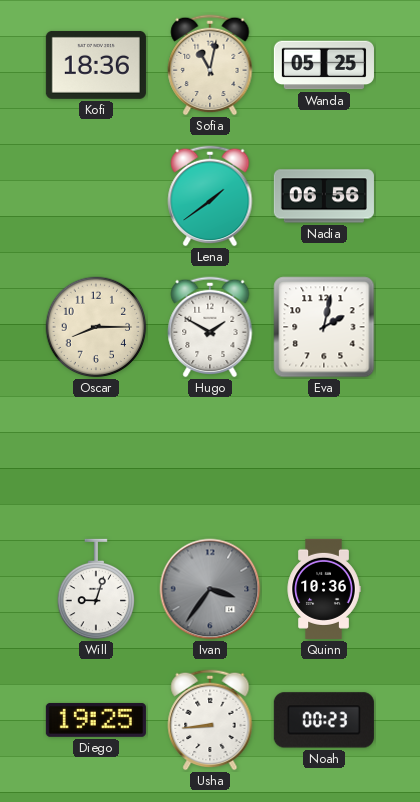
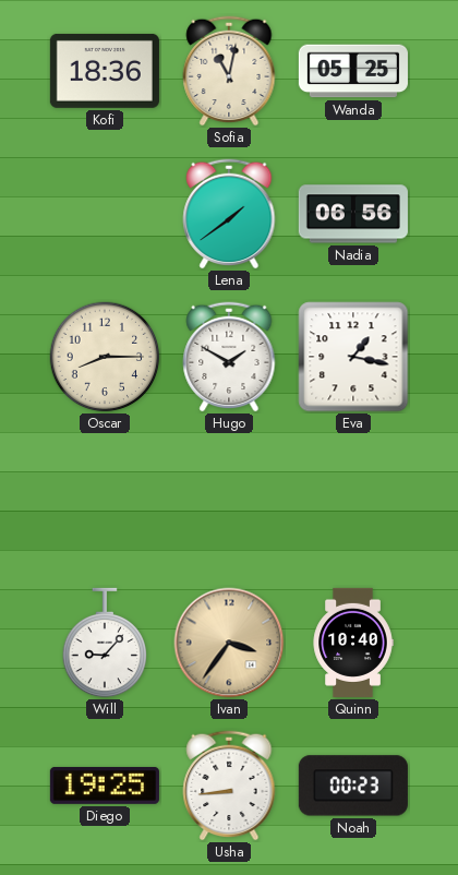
Eva: 2:02 -> 1:17 (353, 357)
Will: 9:03 -> 9:07 (105, 643)
Ivan dial: grey -> champagne (229, 643)
Quinn: 10:36 -> 10:40 (353, 643)
